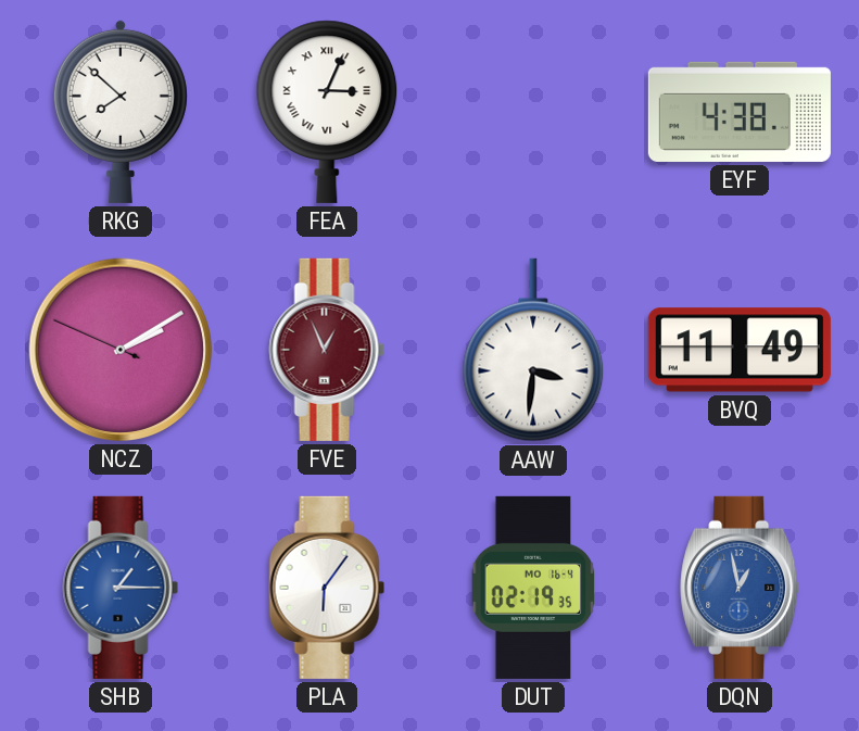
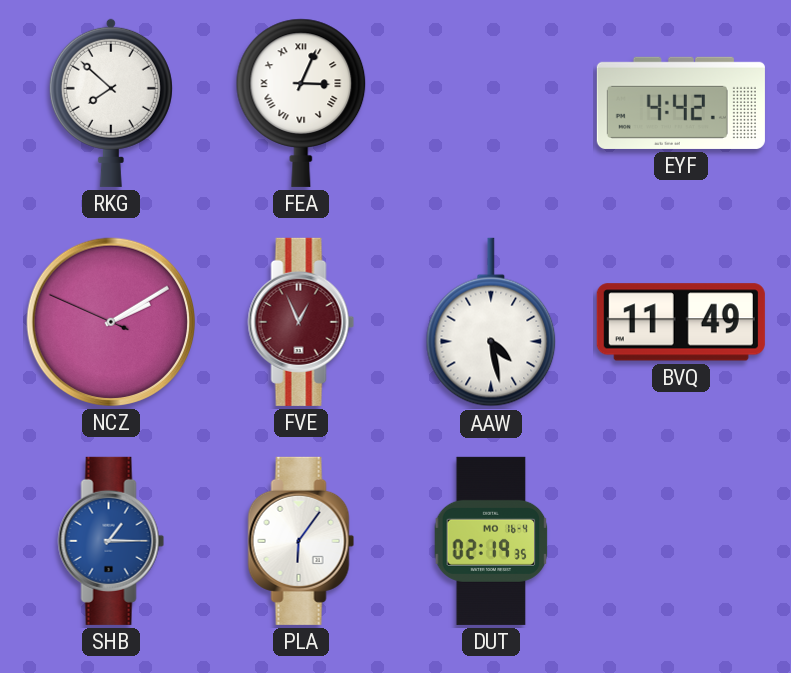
EYF: 4:38 -> 4:42 (681, 103)
AAW: 3:31 -> 4:28 (491, 322)
DQN: 12:58 -> none (741, 588)
